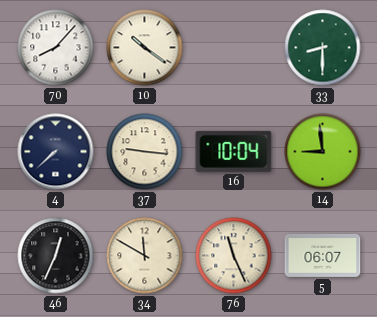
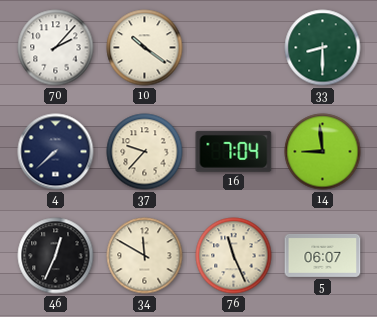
70: 8:07 -> 2:07 (56, 48)
37: 9:16 -> 9:37 (145, 152)
16: 10:04 -> 7:04 (234, 151)
